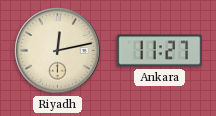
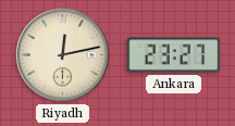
Ankara: 11:27 -> 23:27 (174, 55)
